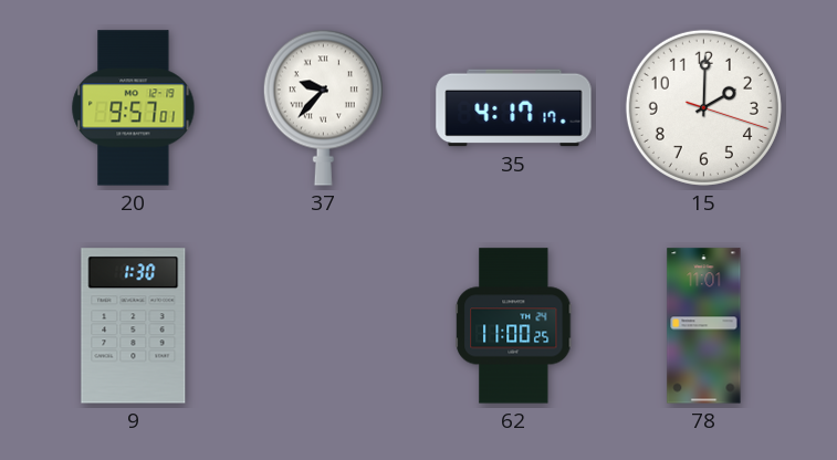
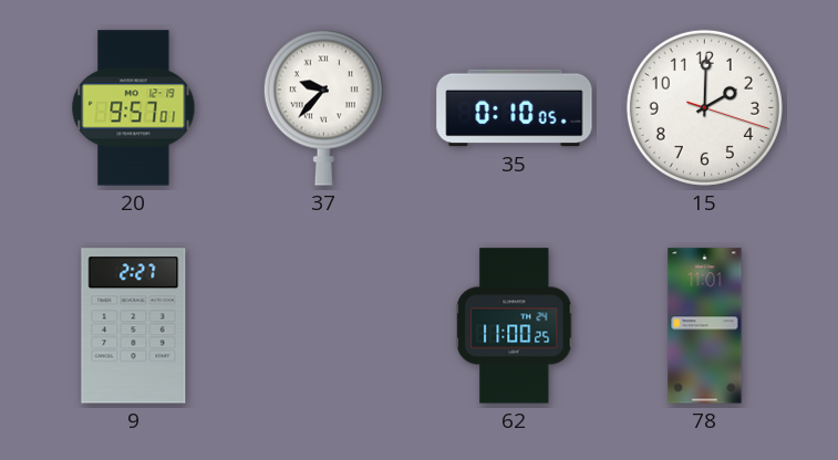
35: 4:17 -> 0:10 (515, 108)
9: 1:30 -> 2:27 (134, 326)
